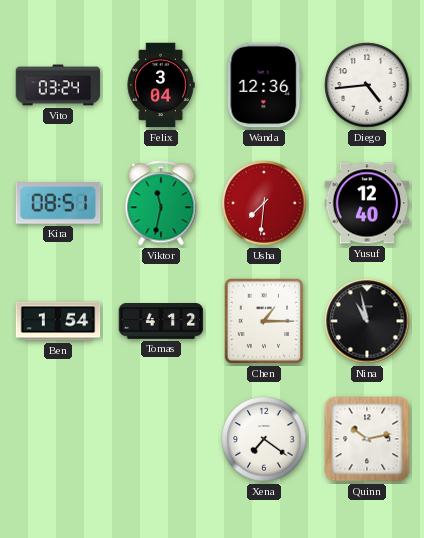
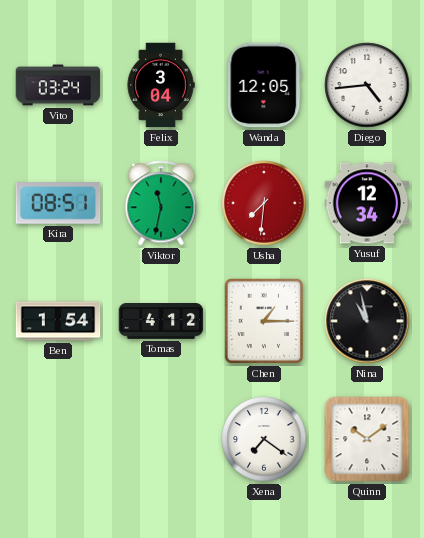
Wanda: 12:36 -> 12:05 (264, 85)
Yusuf: 12:40 -> 12:34 (367, 203)
Quinn: 10:13 -> 10:09 (367, 439)
